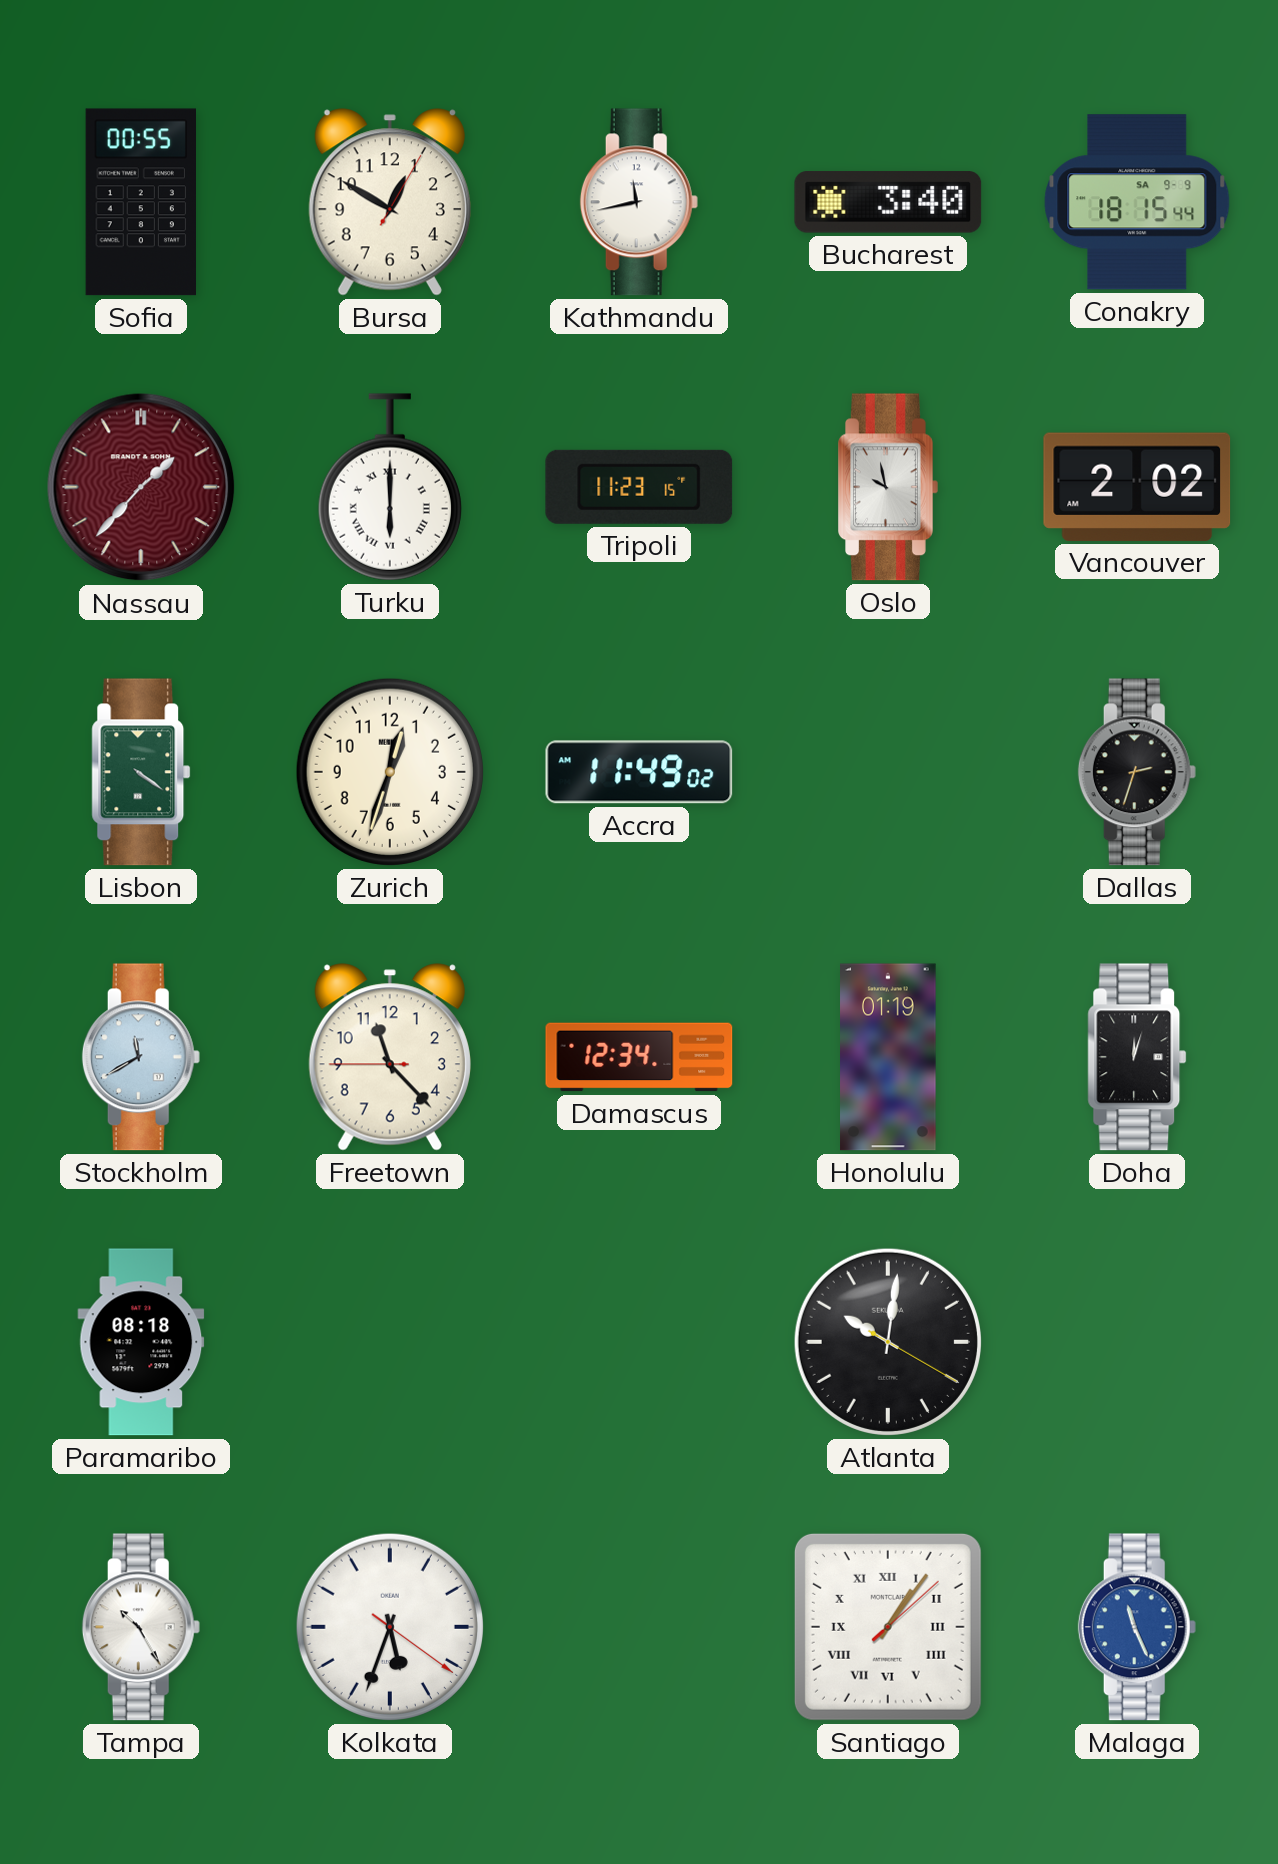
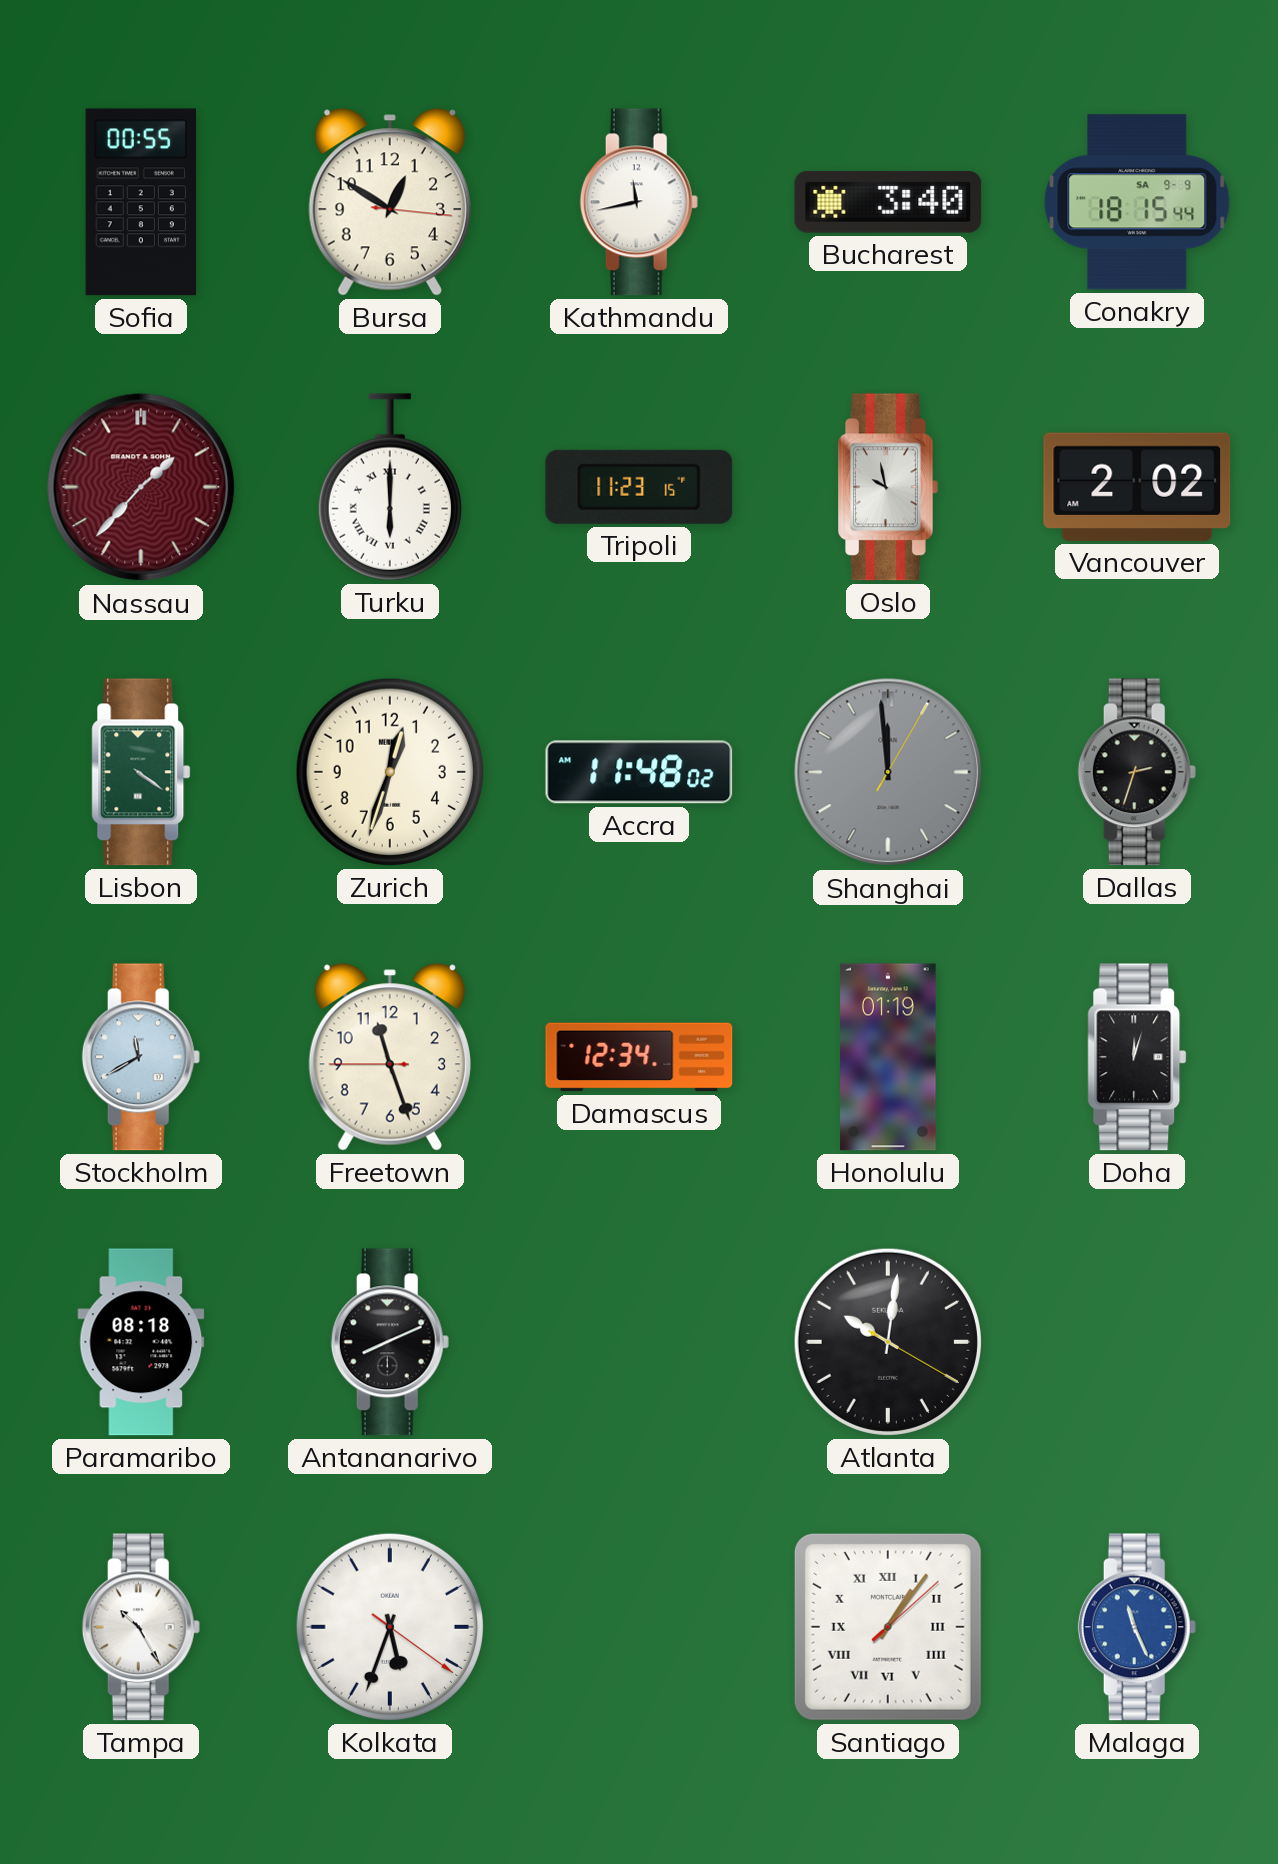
Bursa: 12:50:05 -> 12:50:16 (390, 202)
Accra: 11:49 -> 11:48 (639, 772)
Shanghai: none -> 11:59 (888, 772)
Freetown: 11:22 -> 11:26 (390, 1057)
Antananarivo: none -> 8:11 (390, 1342)
